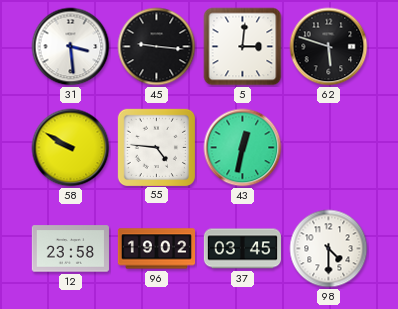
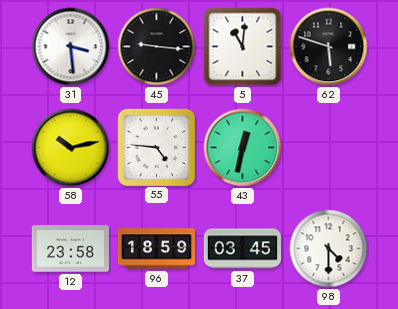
5: 3:01 -> 11:01 (243, 47)
58: 9:50 -> 10:13 (71, 148)
96: 19:02 -> 18:59 (156, 249)
